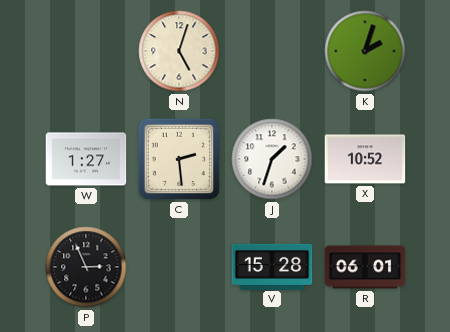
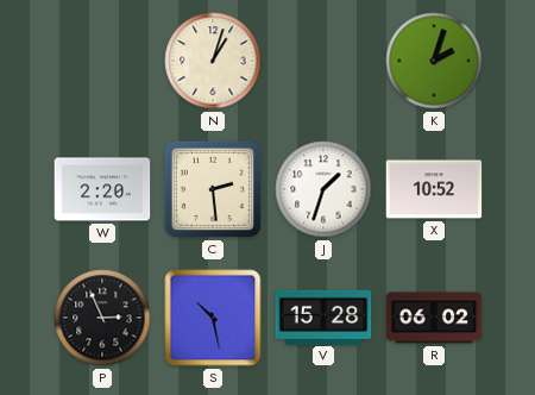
N: 5:03 -> 1:03 (213, 61)
W: 1:27 -> 2:20 (102, 189)
S: none -> 10:28 (213, 318)
R: 06:01 -> 06:02 (434, 318)
